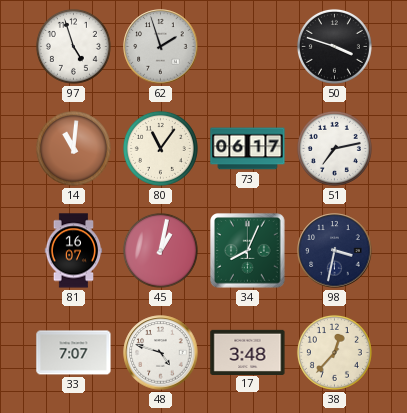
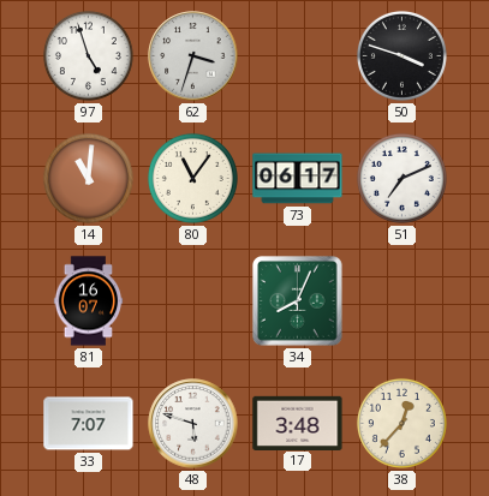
62: 1:57 -> 3:33 (193, 56)
51: 7:13 -> 7:11 (401, 178)
45: 1:02 -> none (160, 250)
98: 3:32 -> none (335, 251)
48: 4:48 -> 5:48 (193, 424)
